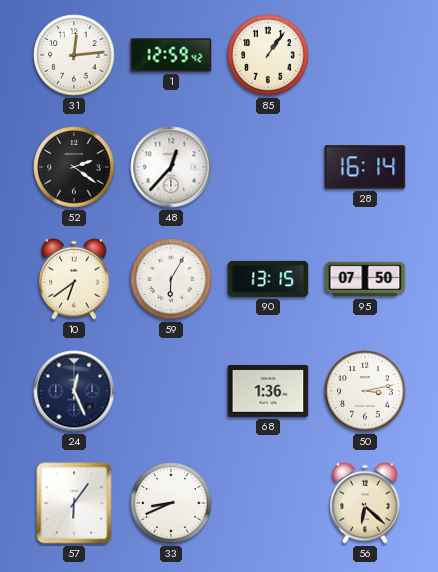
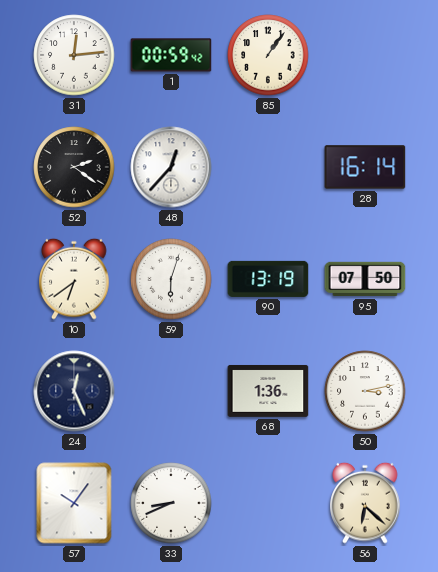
1: 12:59 -> 00:59 (171, 55)
59: 6:05 -> 6:03 (171, 279)
90: 13:15 -> 13:19 (268, 279)
57: 6:06 -> 10:06 (74, 503)
